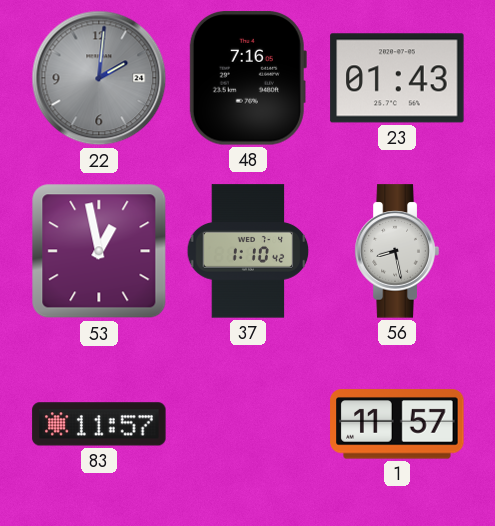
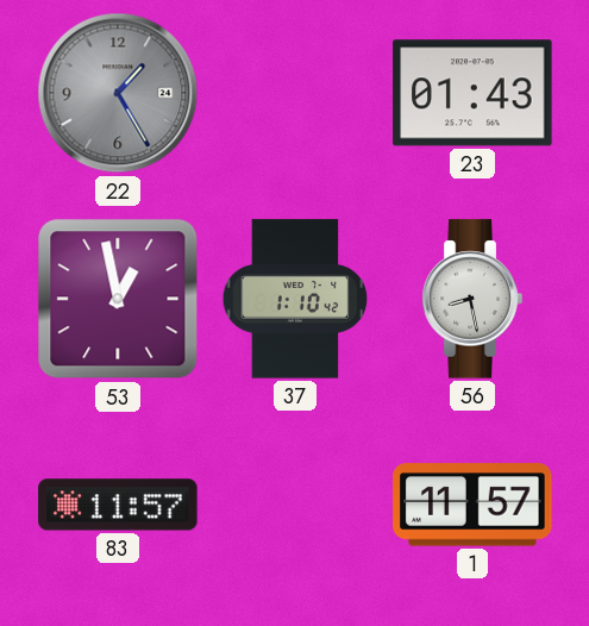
22: 2:01 -> 1:25 (118, 93)
48: 7:16 -> none (248, 78)
